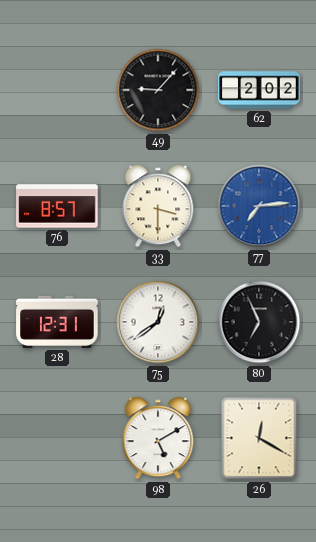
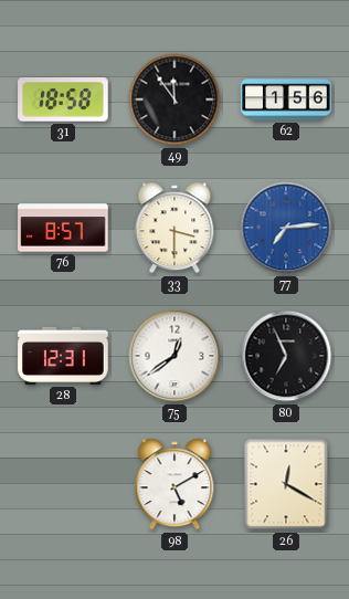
31: none -> 18:58 (63, 99)
49: 9:07 -> 11:54 (174, 99)
62: 2:02 -> 1:56 (286, 99)
